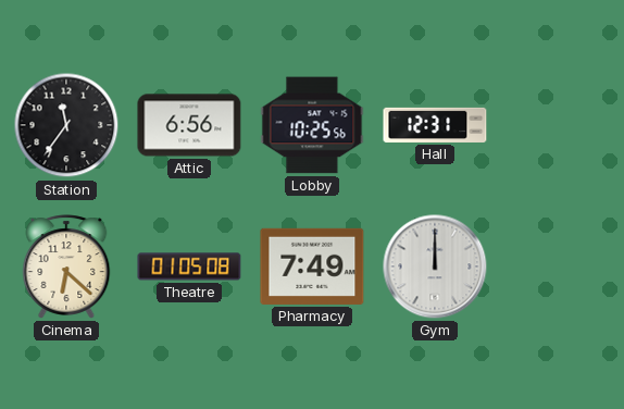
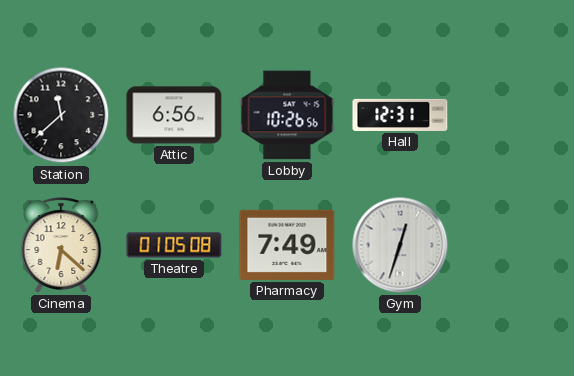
Station: 11:36 -> 11:38 (61, 115)
Lobby: 10:25 -> 10:26 (287, 115)
Gym: 12:00 -> 12:33 (400, 245)
